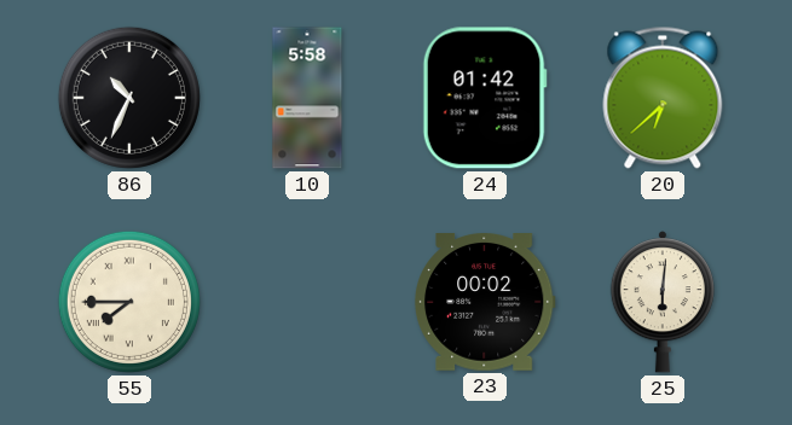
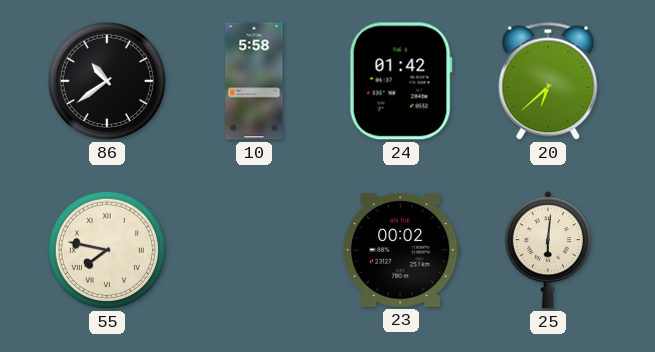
86: 10:34 -> 10:39 (107, 81)
55: 7:45 -> 7:47 (107, 250)
